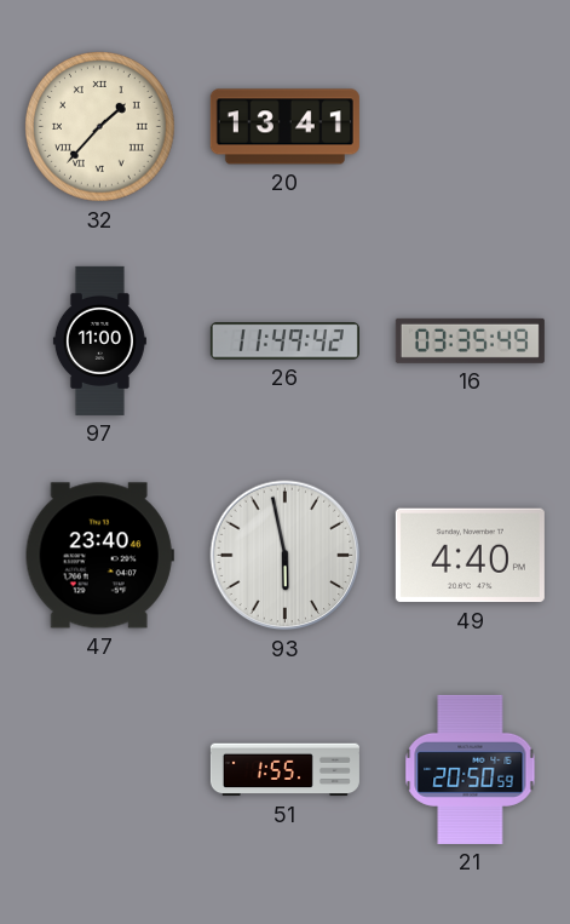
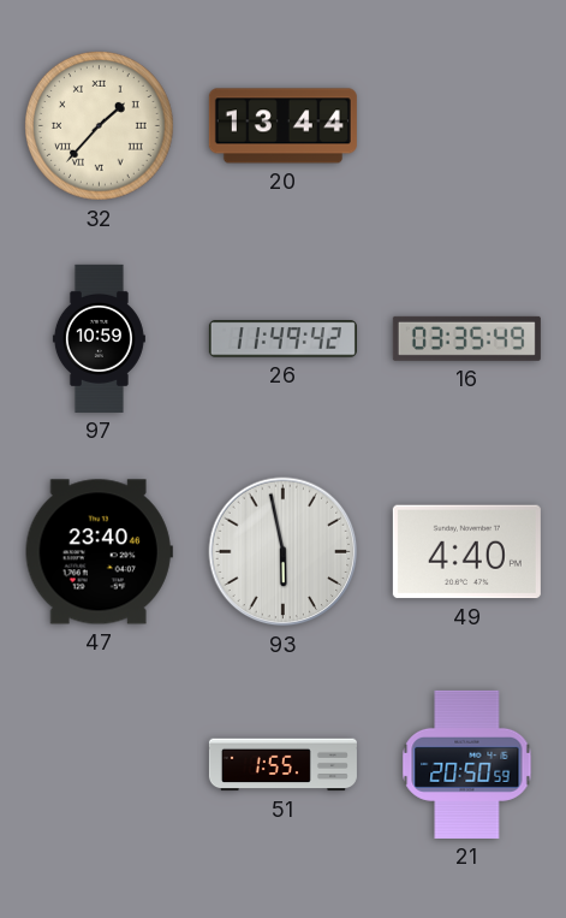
20: 13:41 -> 13:44 (282, 126)
97: 11:00 -> 10:59 (99, 338)
